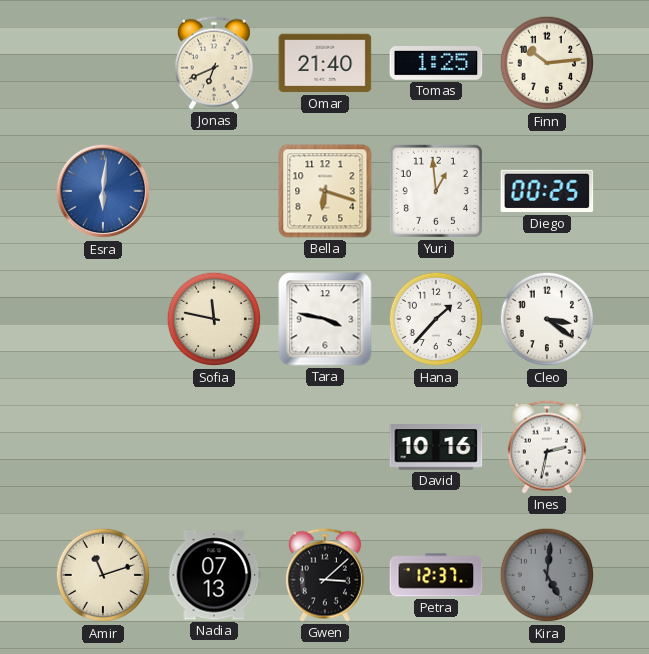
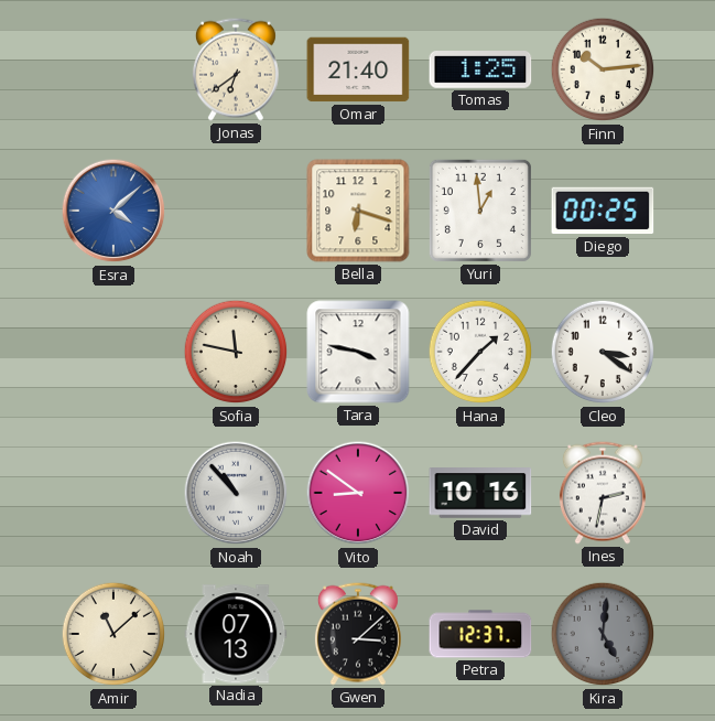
Jonas: 6:41 -> 6:39 (236, 69)
Esra: 6:01 -> 4:08 (113, 211)
Noah: none -> 10:53 (236, 493)
Vito: none -> 8:51 (358, 493)
Amir: 11:12 -> 11:08 (113, 634)
